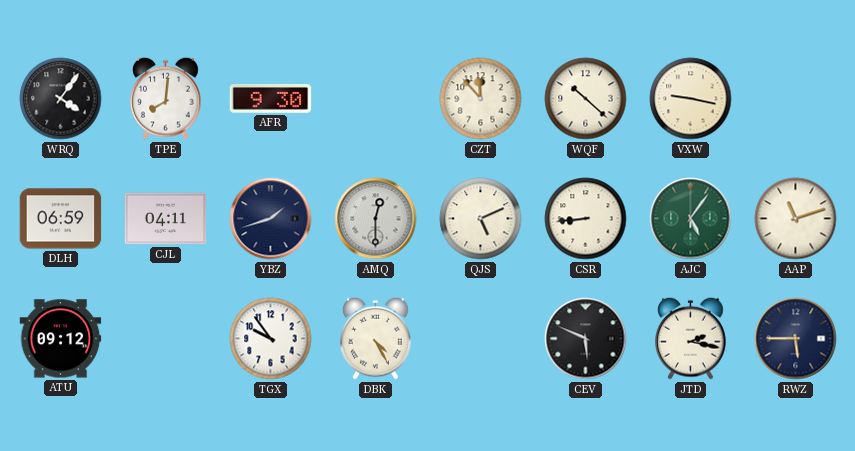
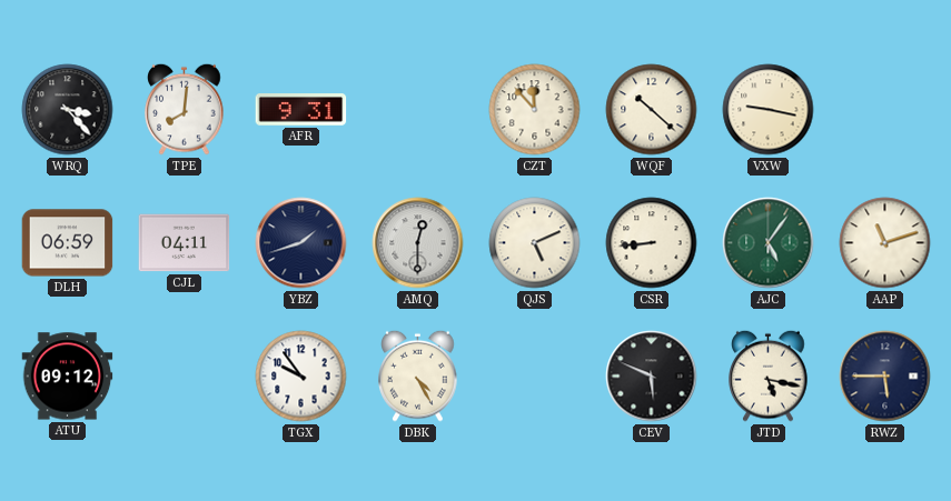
WRQ: 4:06 -> 3:23 (68, 110)
AFR: 9:30 -> 9:31 (301, 110)
JTD: 2:17 -> 5:17 (769, 375)
